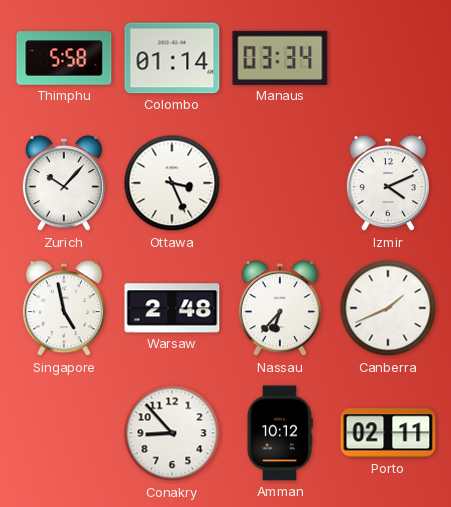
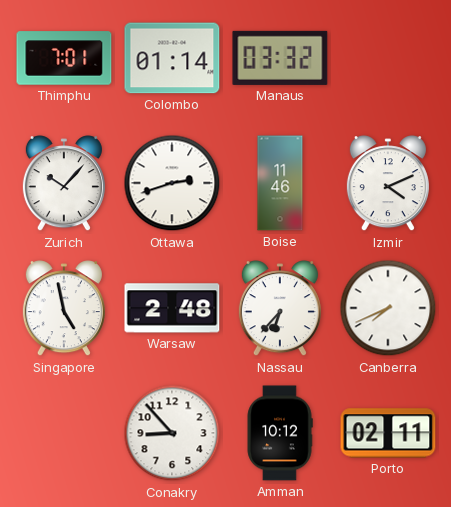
Thimphu: 5:58 -> 7:01 (64, 58)
Manaus: 03:34 -> 03:32 (280, 58)
Ottawa: 3:26 -> 2:42 (172, 183)
Boise: none -> 11:46 (280, 183)
Canberra: 1:41 -> 7:41 (388, 308)
